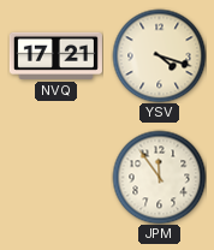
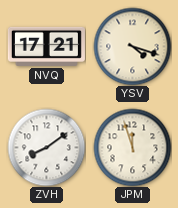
ZVH: none -> 8:09 (46, 147)
JPM: 11:54 -> 11:57 (132, 147)
